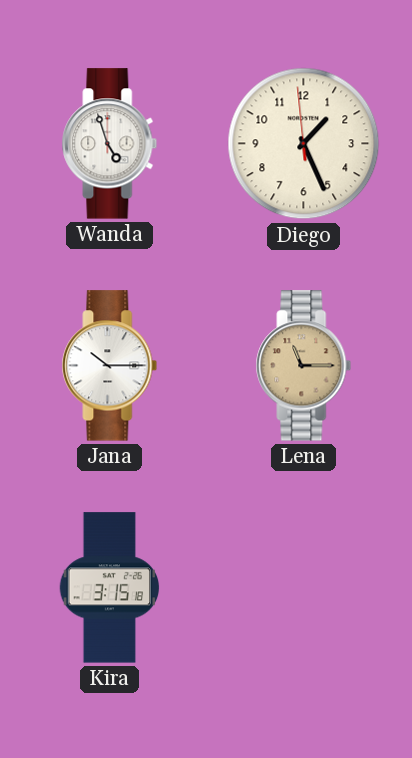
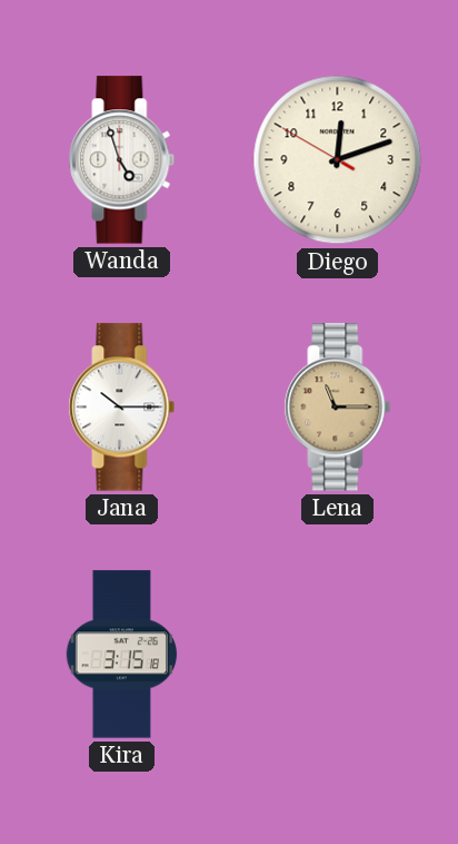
Diego: 1:25 -> 12:11 (338, 160)
